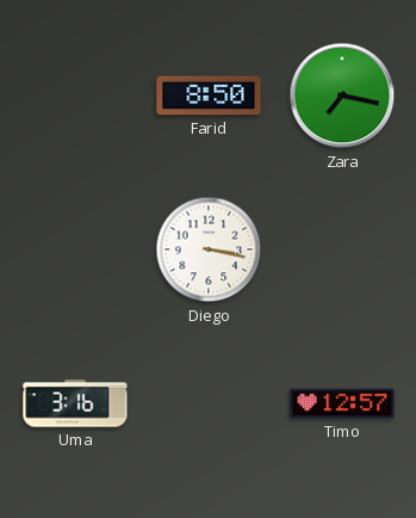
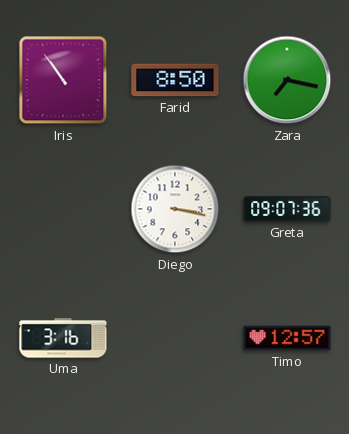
Iris: none -> 10:54 (63, 80)
Greta: none -> 09:07 (287, 209)
